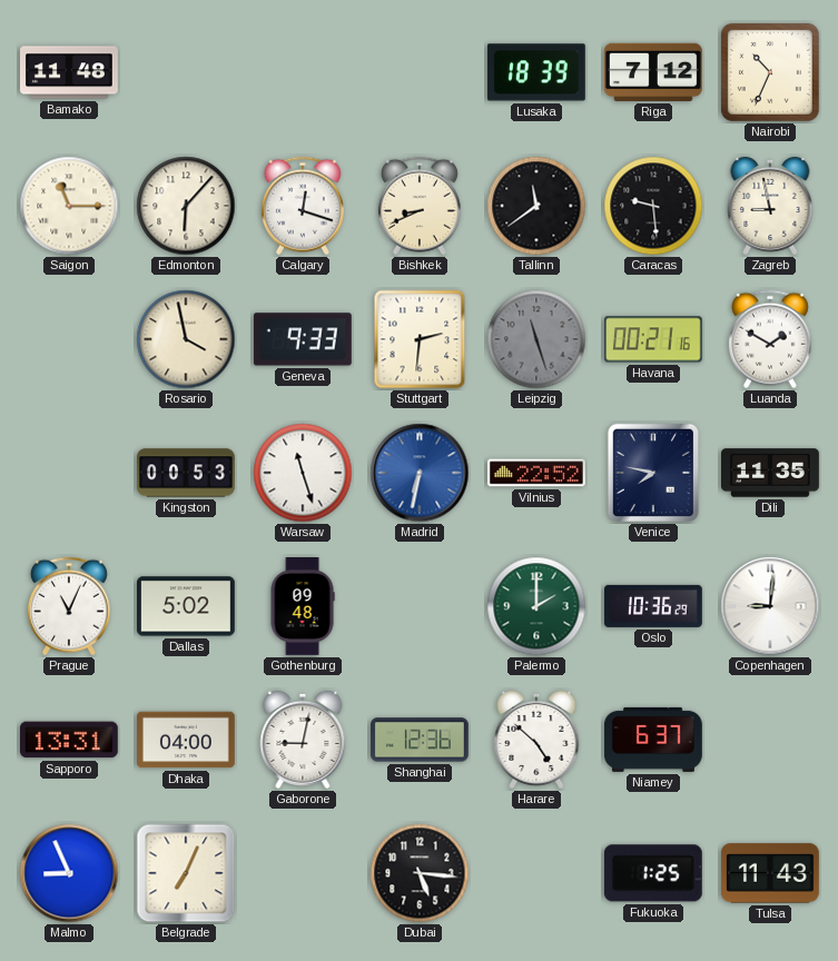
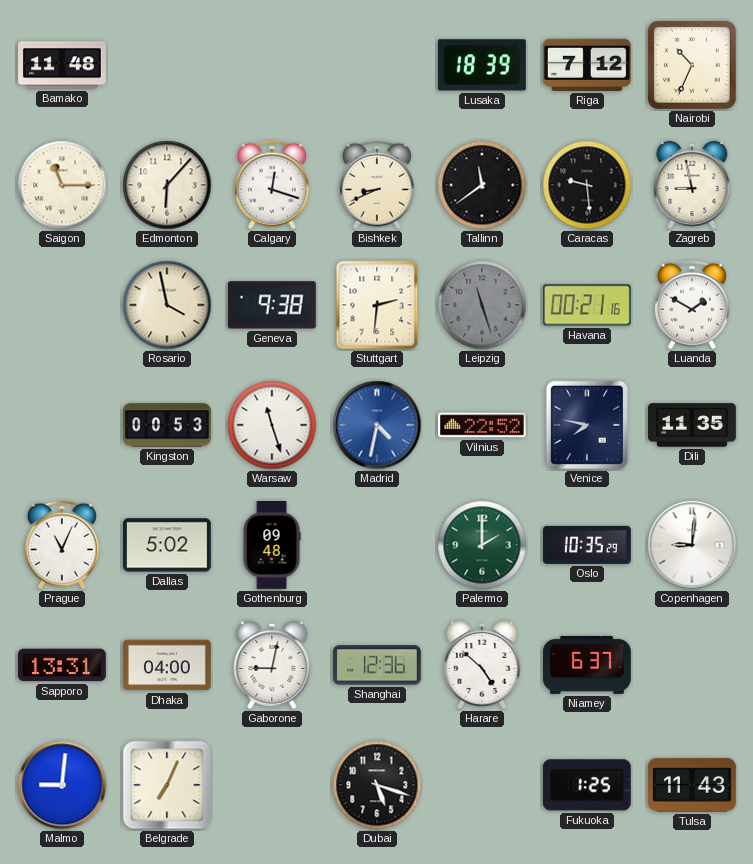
Geneva: 9:33 -> 9:38 (272, 305)
Madrid: 6:32 -> 4:32 (377, 425)
Oslo: 10:36 -> 10:35 (587, 545)
Malmo: 8:56 -> 9:01 (62, 785)
Dubai: 5:16 -> 5:18 (377, 785)
